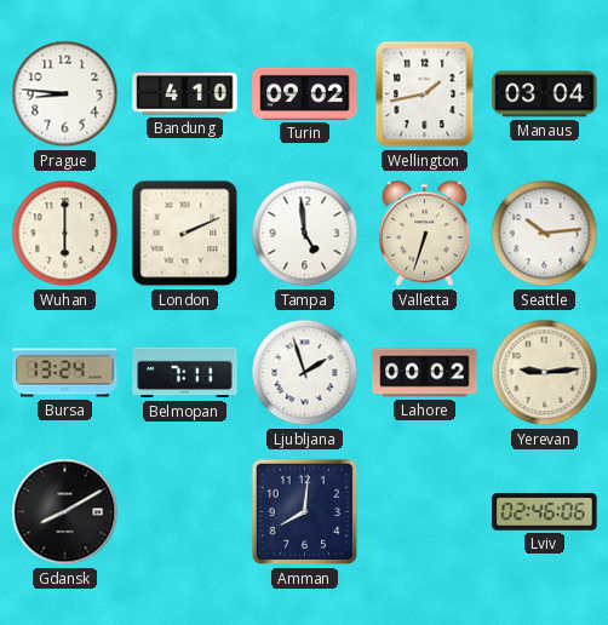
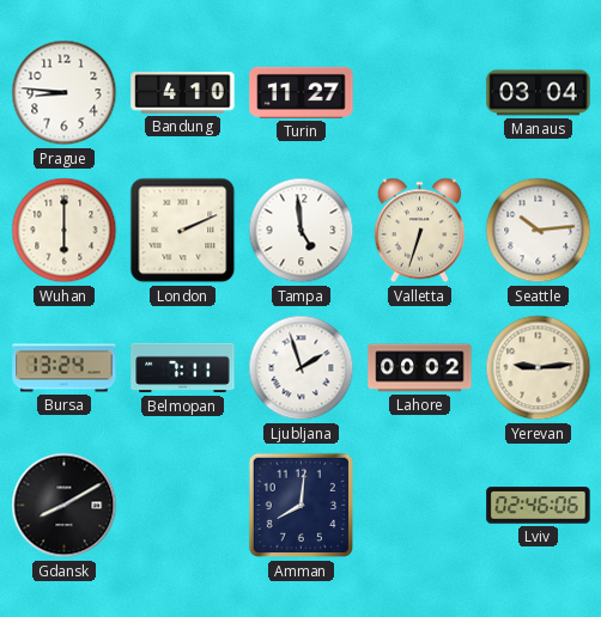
Turin: 09:02 -> 11:27 (302, 92)
Wellington: 1:43 -> none (425, 94)
